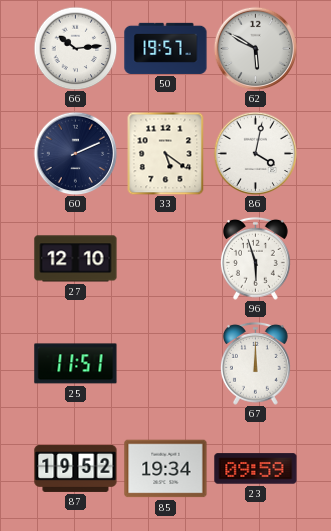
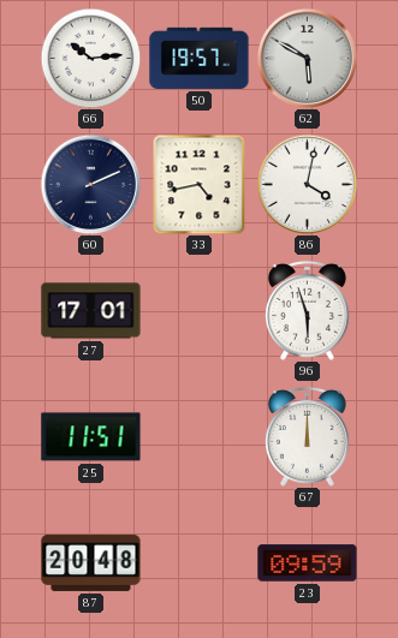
33: 5:21 -> 4:43 (200, 184)
27: 12:10 -> 17:01 (91, 311)
87: 19:52 -> 20:48 (91, 562)
85: 19:34 -> none (166, 469)
